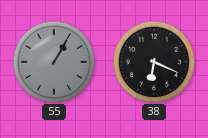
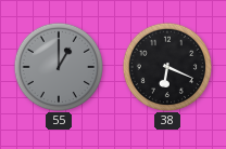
55: 1:05 -> 1:00 (58, 66)
